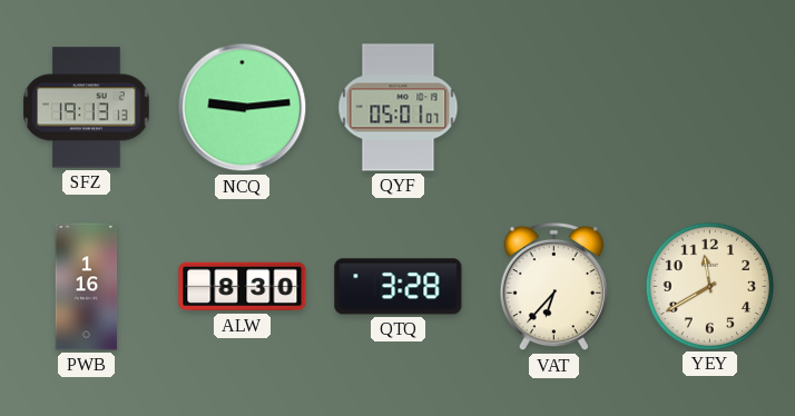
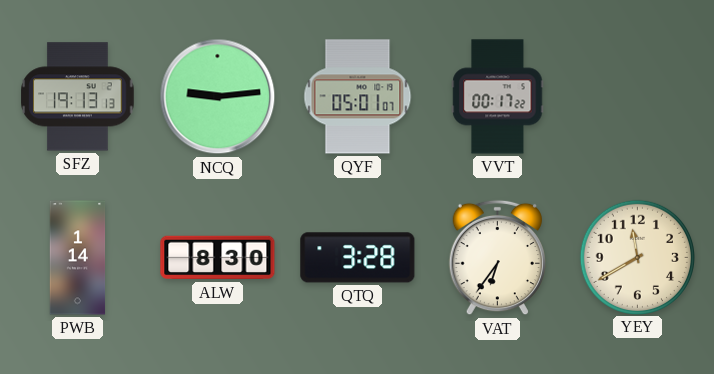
VVT: none -> 00:17 (498, 97)
PWB: 1:16 -> 1:14 (78, 258)
VAT: 6:37 -> 6:36 (497, 258)
